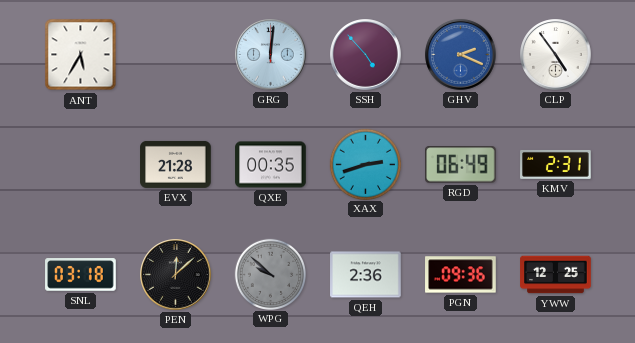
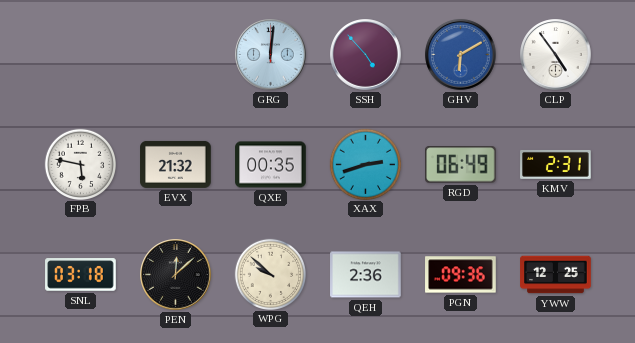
ANT: 5:35 -> none (81, 55)
GHV: 2:19 -> 6:10 (461, 55)
FPB: none -> 5:47 (80, 164)
EVX: 21:28 -> 21:32 (176, 164)
WPG dial: grey -> cream (270, 274)
